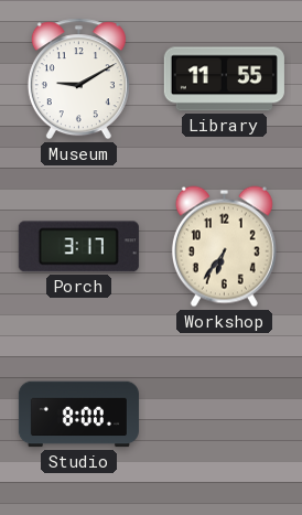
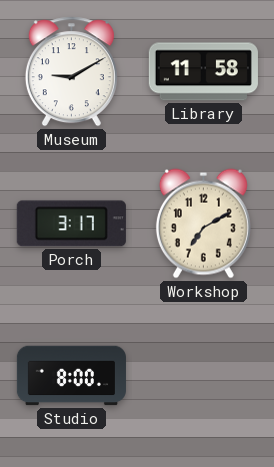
Library: 11:55 -> 11:58 (203, 72)
Workshop: 6:36 -> 7:10 (203, 224)
